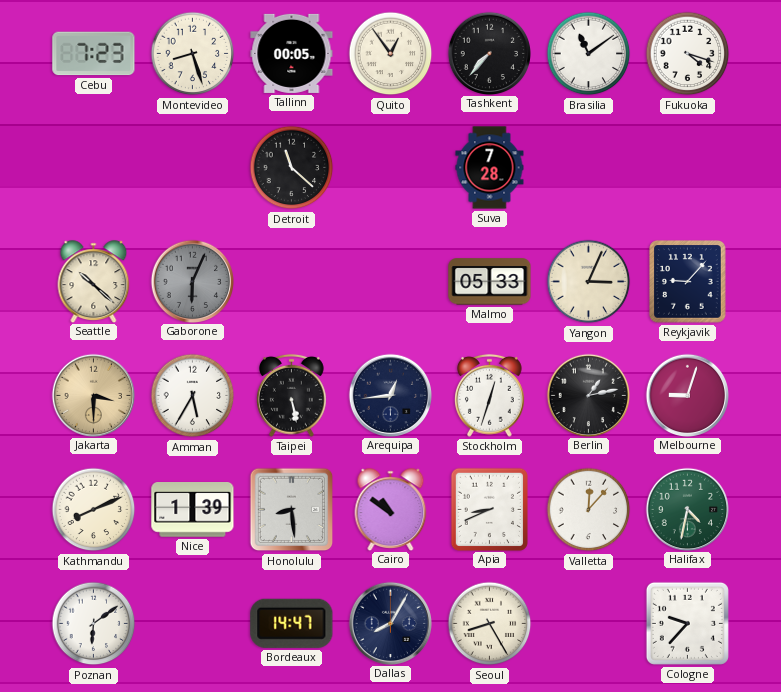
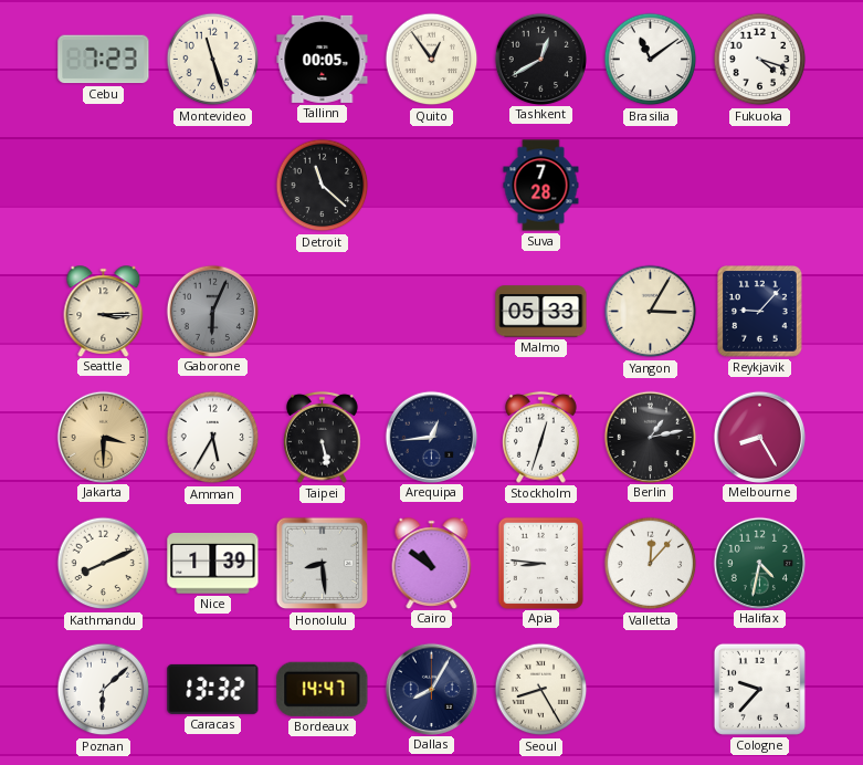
Montevideo: 8:27 -> 11:27 (213, 60)
Tashkent: 7:37 -> 12:40 (540, 59)
Seattle: 10:22 -> 3:15 (104, 311)
Yangon: 3:04 -> 3:05 (651, 312)
Melbourne: 9:03 -> 8:25 (759, 437)
Apia: 8:41 -> 8:46 (540, 563)
Poznan: 6:09 -> 6:08 (104, 690)
Caracas: none -> 13:32 (213, 689)
